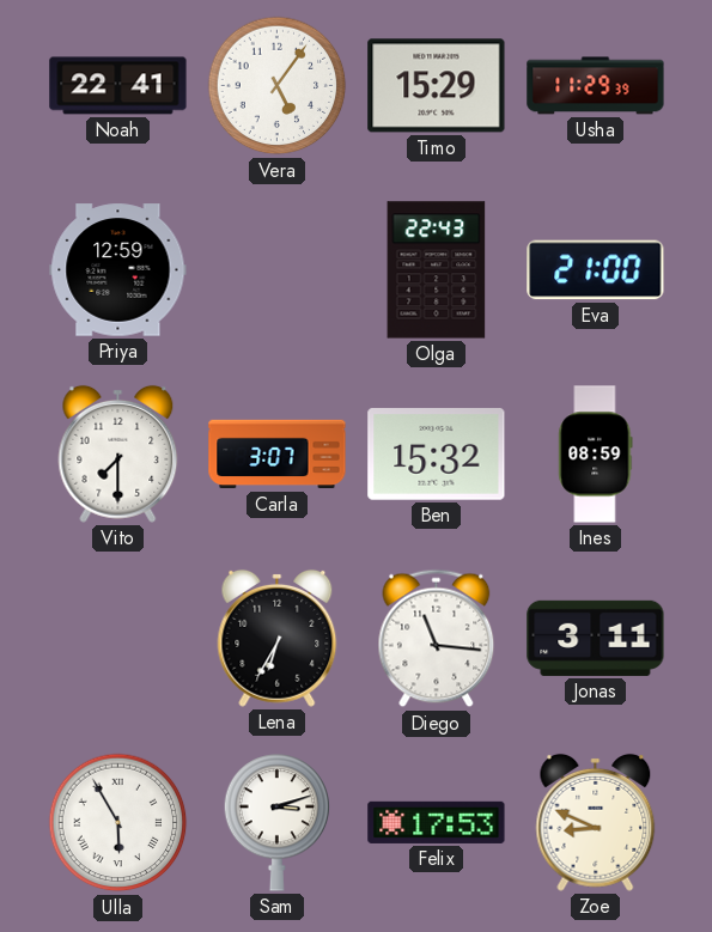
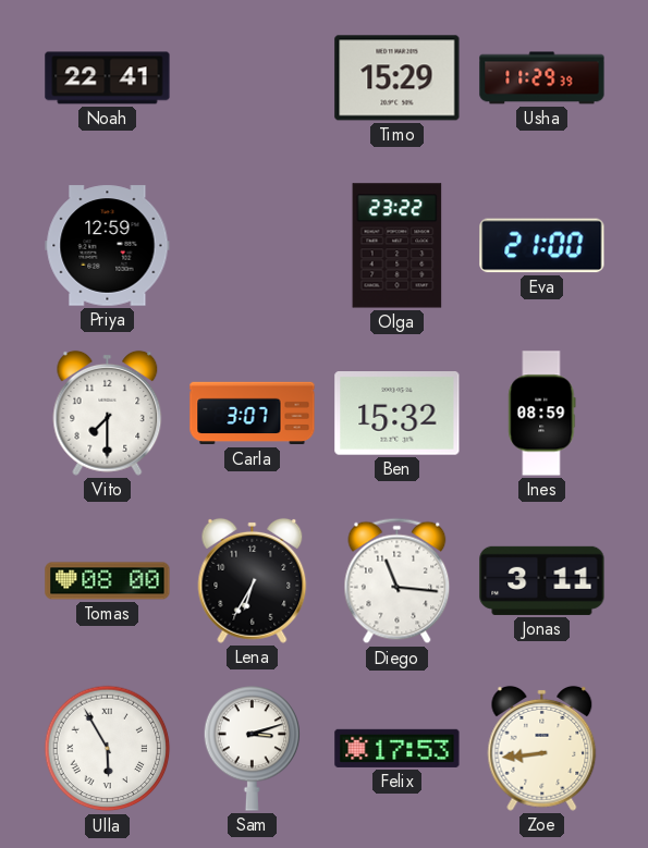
Vera: 5:06 -> none (278, 86)
Olga: 22:43 -> 23:22 (398, 246)
Tomas: none -> 08:00 (108, 581)
Zoe: 8:49 -> 8:44 (542, 748)
